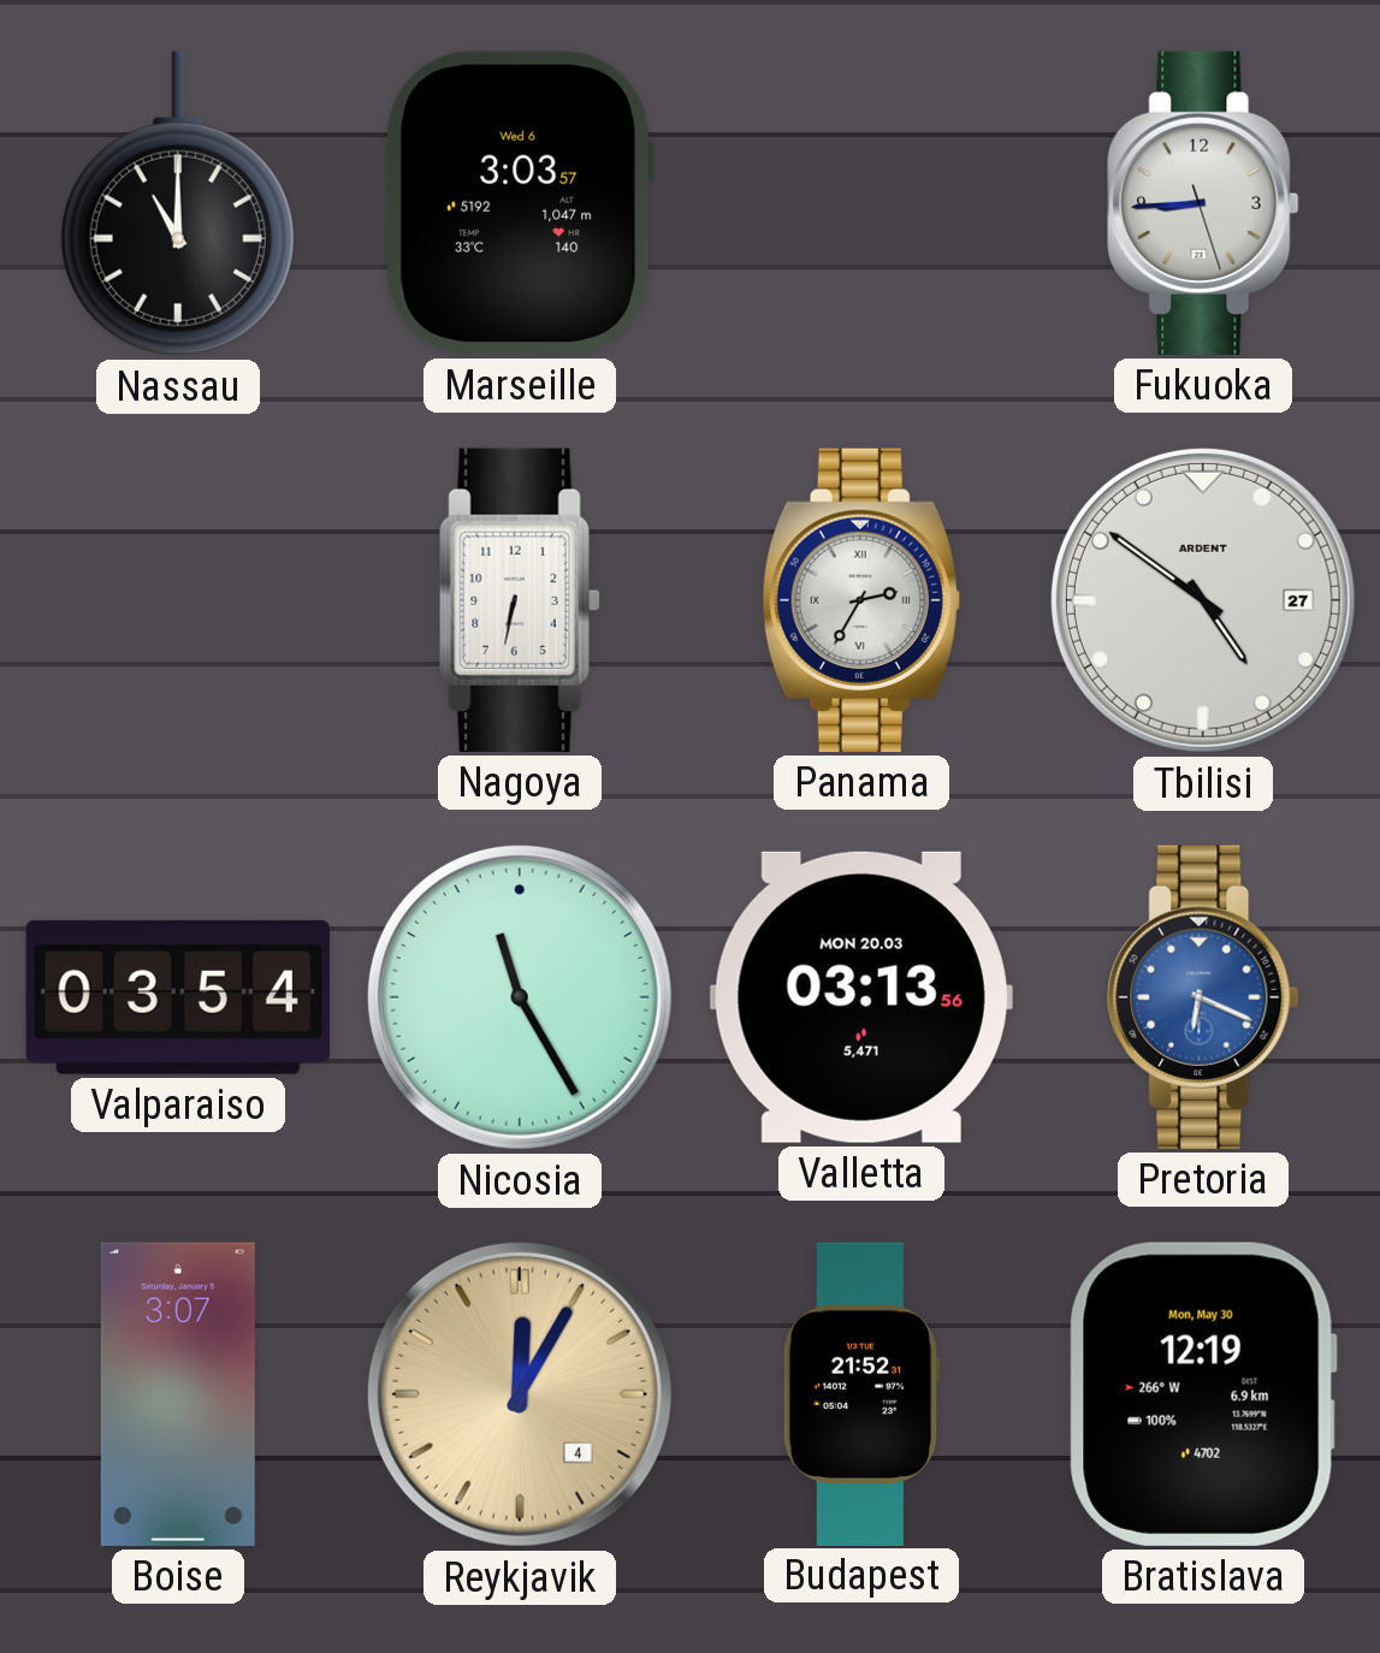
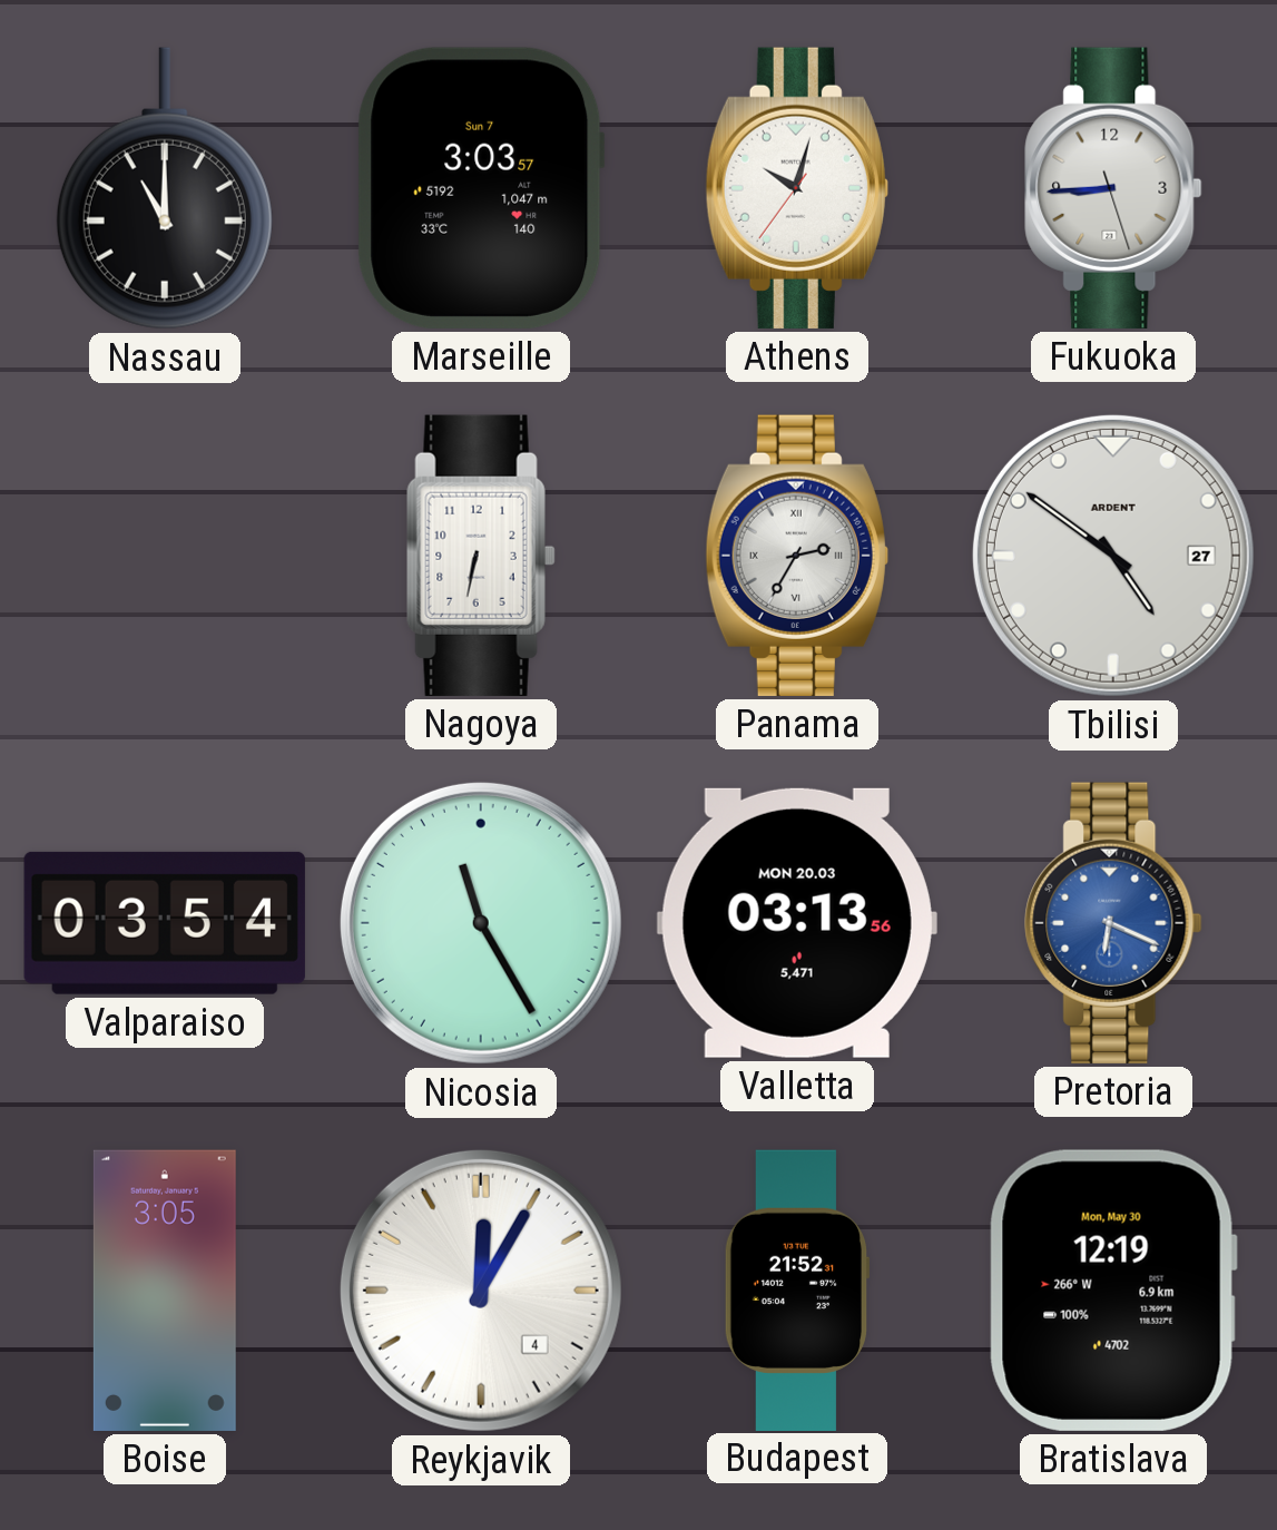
Marseille date: Wed 6 -> Sun 7 (481, 188)
Athens: none -> 10:02 (797, 188)
Boise: 3:07 -> 3:05 (165, 1291)
Reykjavik dial: champagne -> white (481, 1291)
